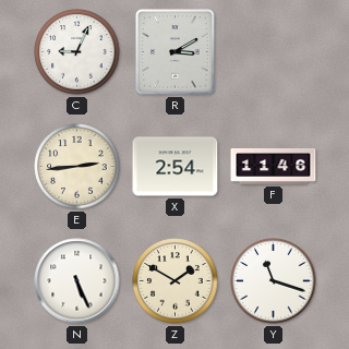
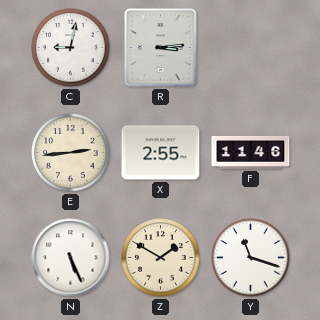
C: 9:04 -> 9:02 (71, 48)
R: 3:10 -> 3:14 (161, 48)
X: 2:54 -> 2:55 (161, 153)
